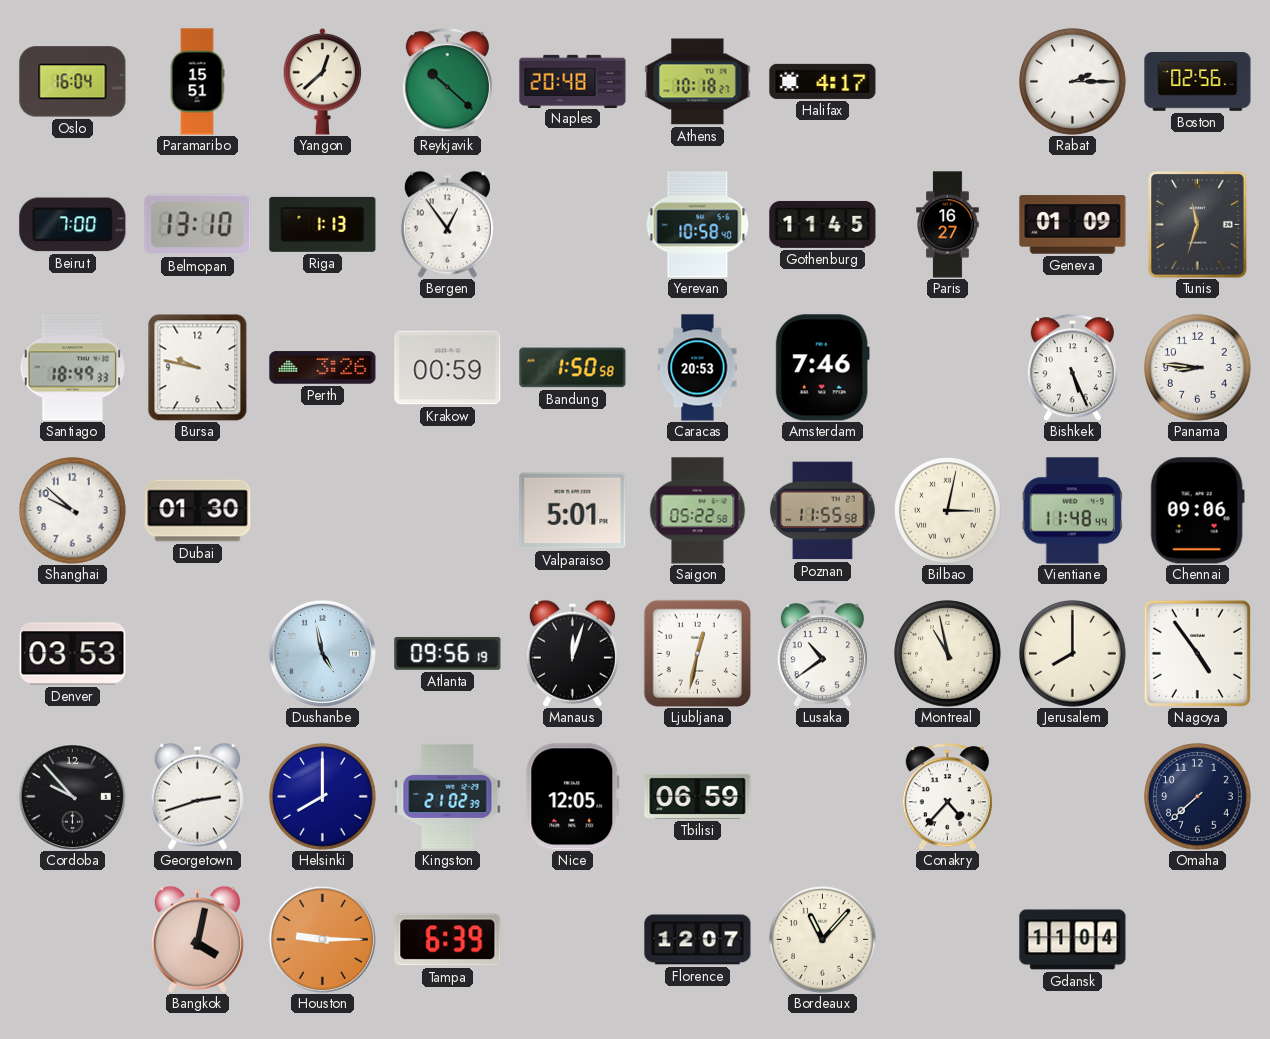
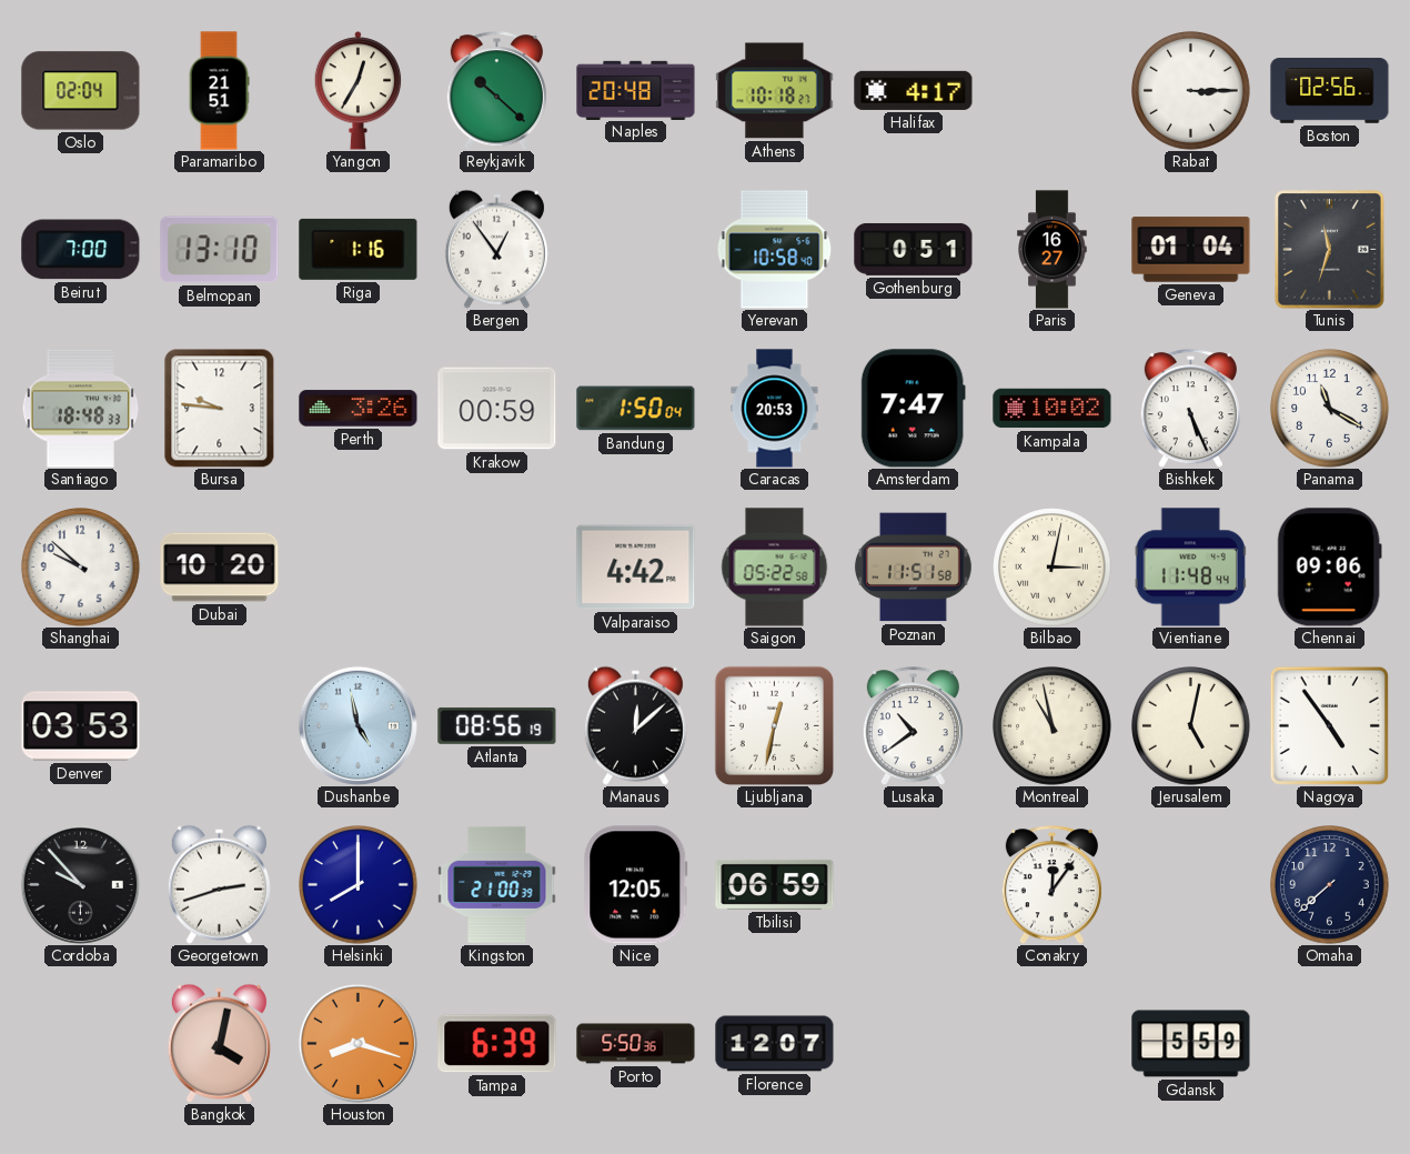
Oslo: 16:04 -> 02:04 (81, 91)
Paramaribo: 15:51 -> 21:51 (219, 91)
Yangon: 12:38 -> 12:35 (359, 91)
Rabat: 2:15 -> 3:15 (1191, 91)
Riga: 1:13 -> 1:16 (359, 249)
Gothenburg: 11:45 -> 0:51 (914, 250)
Geneva: 01:09 -> 01:04 (1191, 250)
Santiago: 18:49 -> 18:48 (81, 409)
Bursa: 9:47 -> 9:46 (220, 408)
Bandung: 1:50:58 -> 1:50:04 (636, 409)
Amsterdam: 7:46 -> 7:47 (913, 409)
Kampala: none -> 10:02 (1053, 409)
Panama: 8:46 -> 11:20 (1330, 409)
Dubai: 01:30 -> 10:20 (220, 568)
Valparaiso: 5:01 -> 4:42 (636, 568)
Poznan: 11:55 -> 11:51 (913, 568)
Atlanta: 09:56 -> 08:56 (497, 725)
Manaus: 12:03 -> 12:08 (635, 725)
Jerusalem: 8:00 -> 5:02 (1191, 726)
Kingston: 21:02 -> 21:00 (497, 884)
Conakry: 4:37 -> 12:06 (1051, 885)
Houston: 9:15 -> 8:18 (357, 1043)
Porto: none -> 5:50 (636, 1044)
Bordeaux: 11:07 -> none (823, 940)
Gdansk: 11:04 -> 5:59 (1191, 1044)
